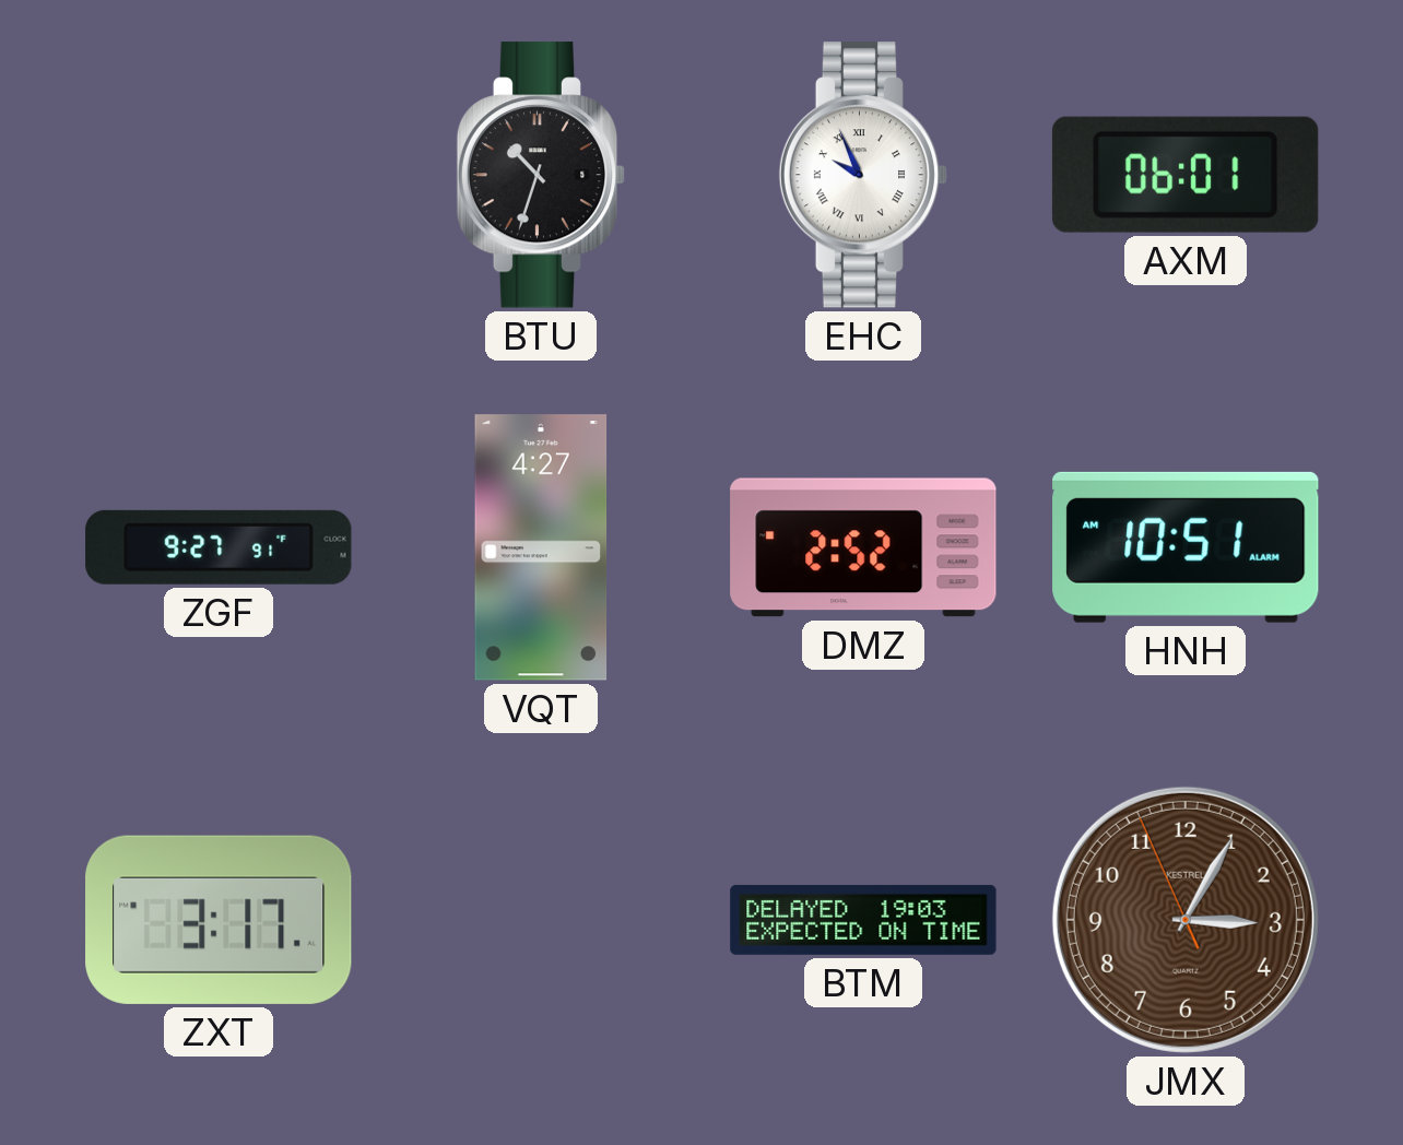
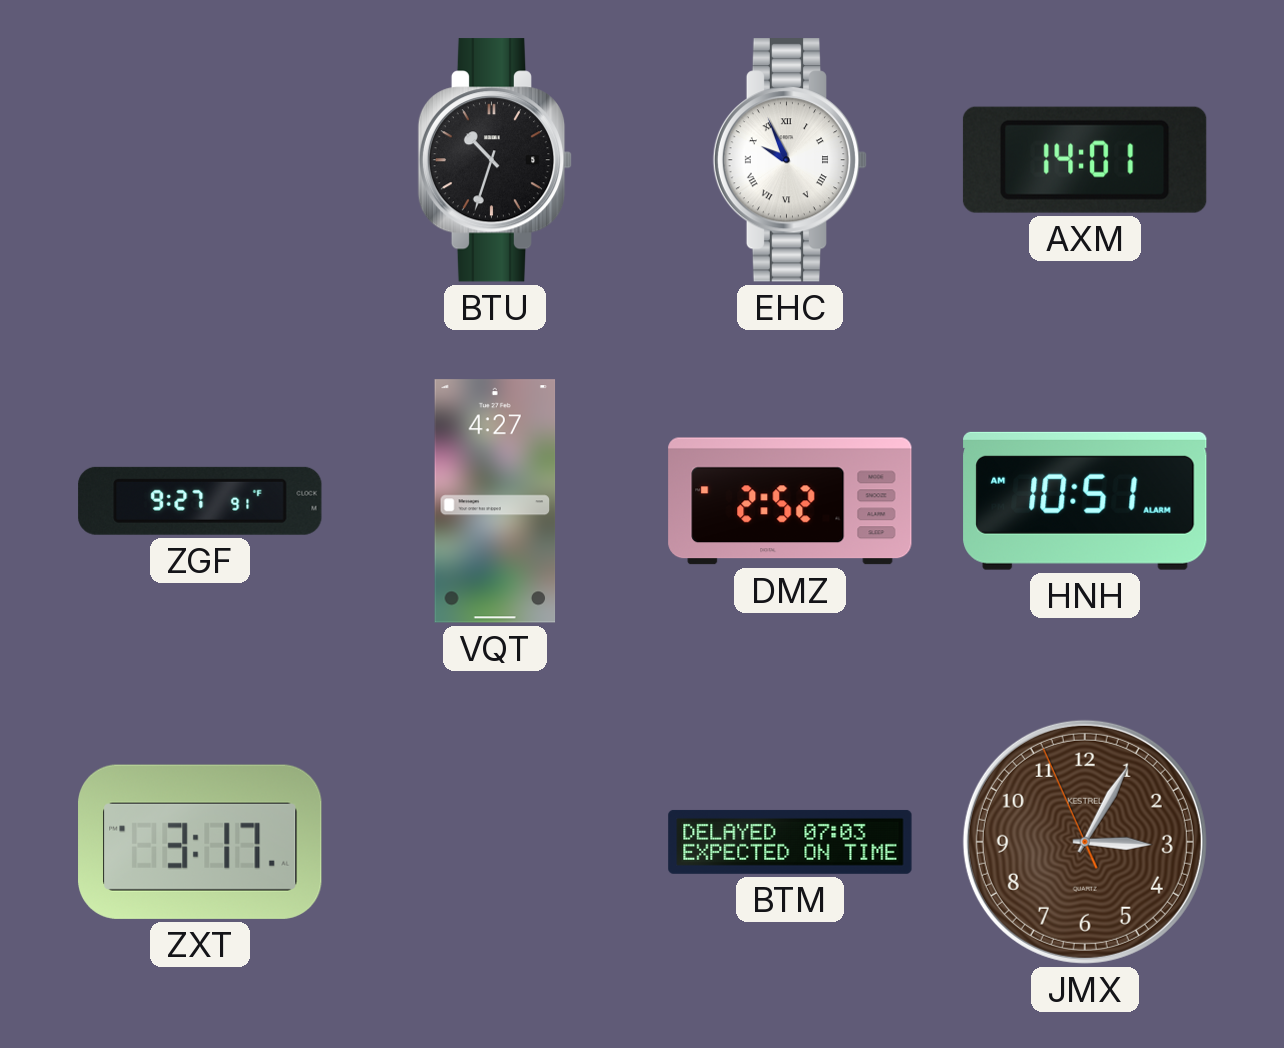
AXM: 06:01 -> 14:01 (1085, 160)
BTM: 19:03 -> 07:03 (790, 842)
